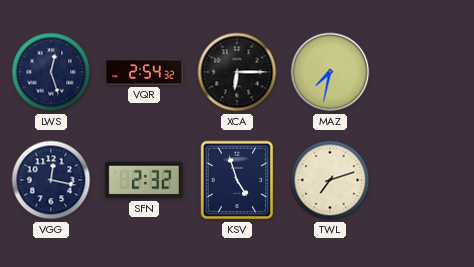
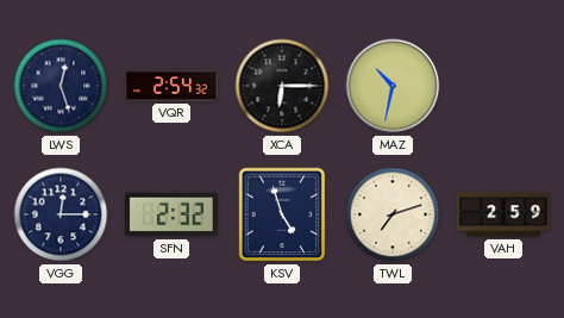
MAZ: 7:32 -> 10:32 (393, 86)
VGG: 12:17 -> 12:15 (61, 214)
VAH: none -> 2:59 (503, 214)
